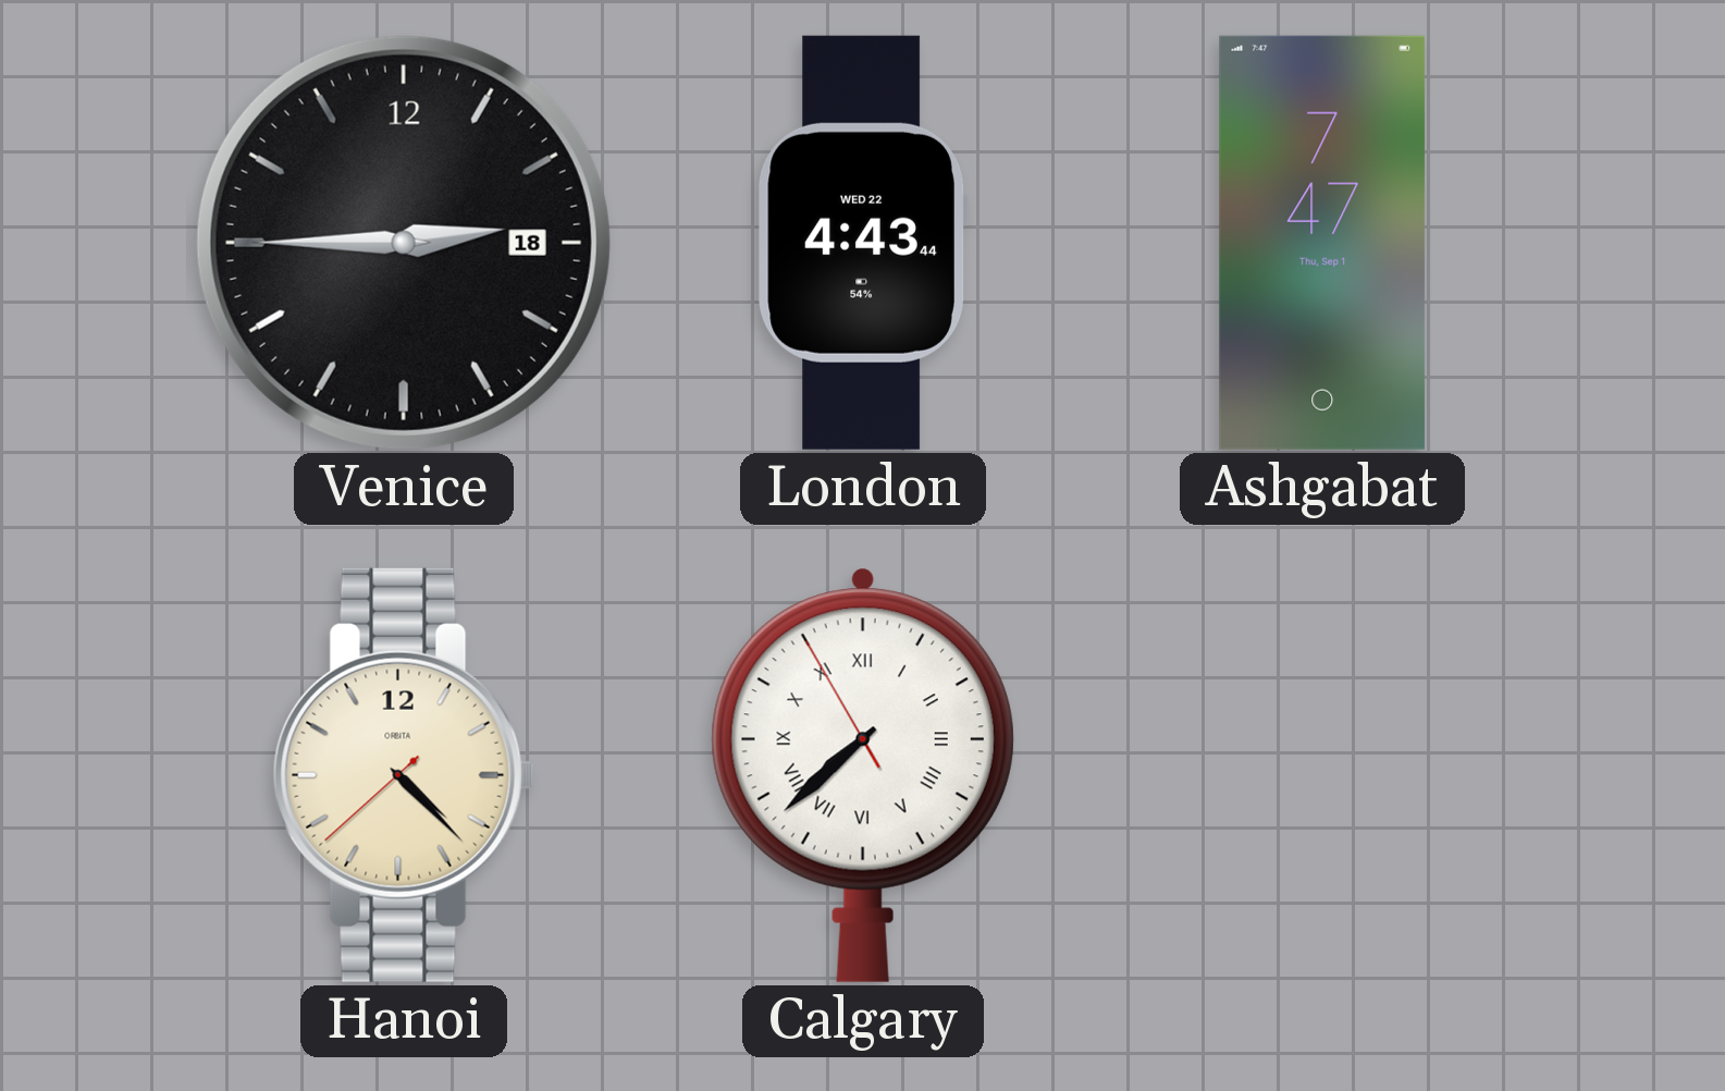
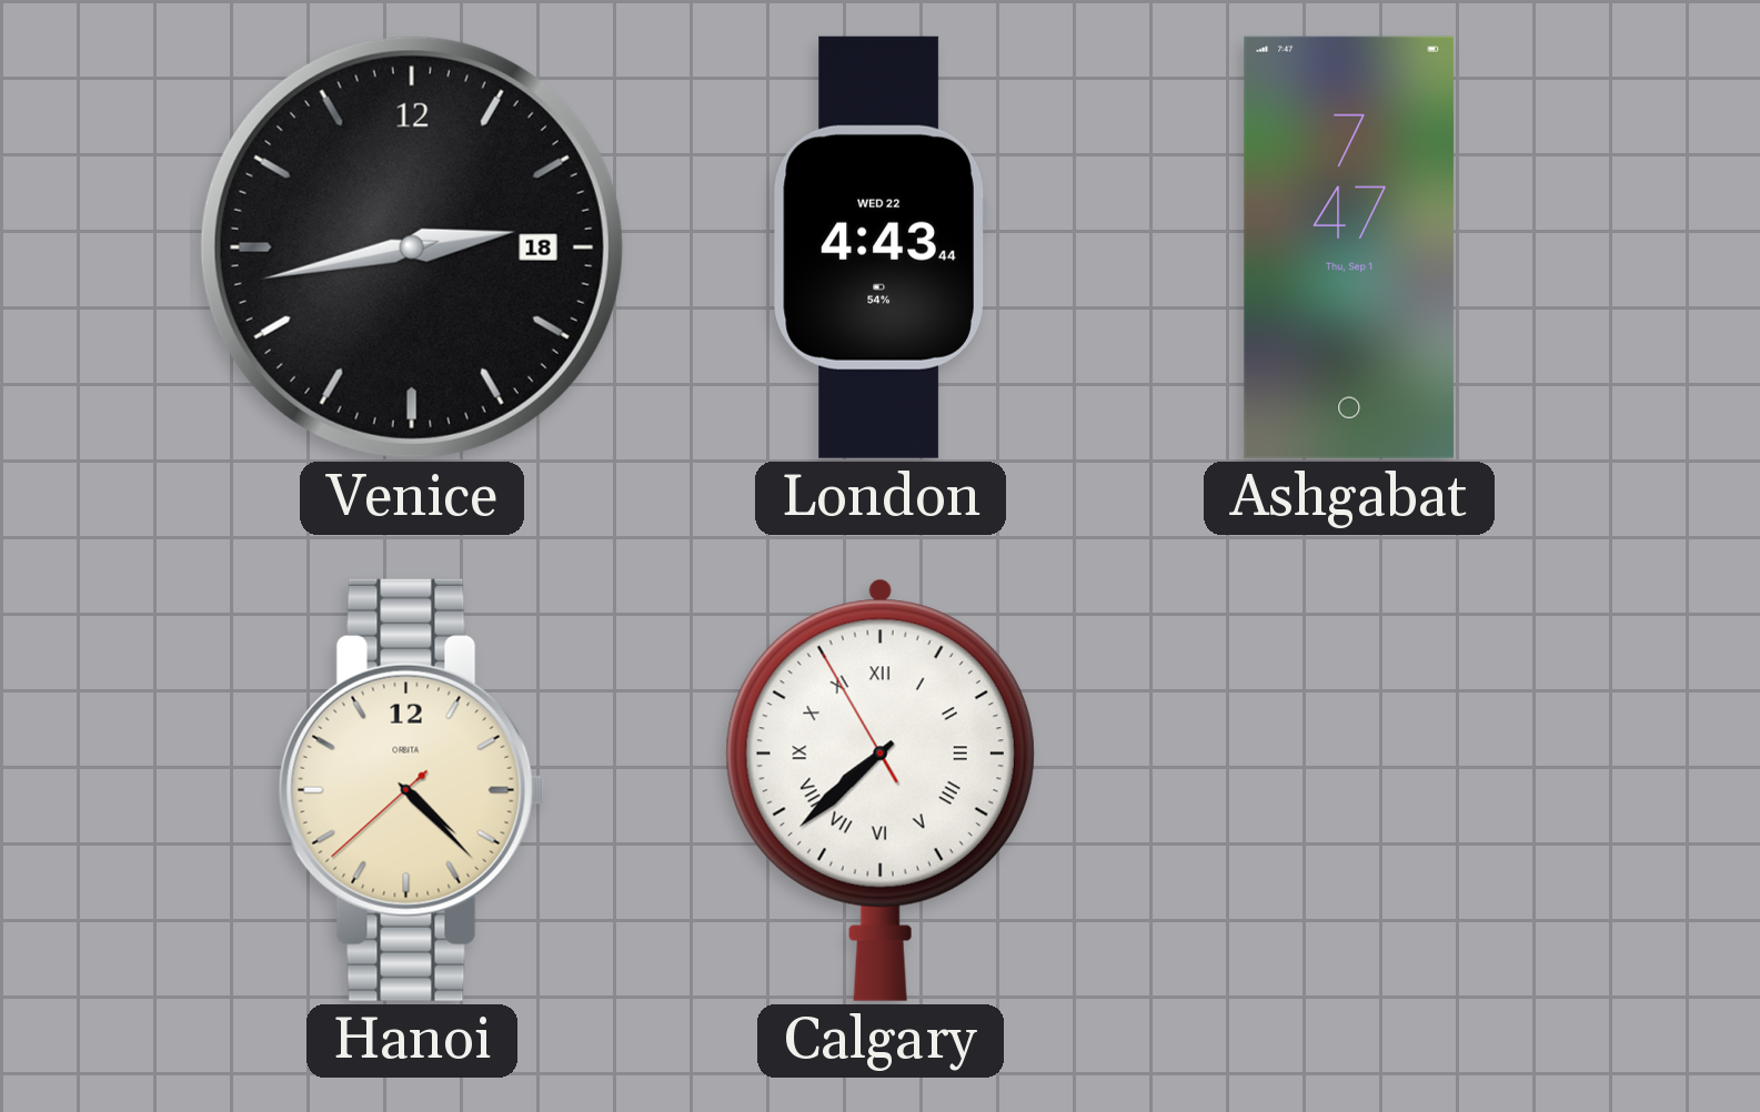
Venice: 2:45 -> 2:43 (412, 247)
